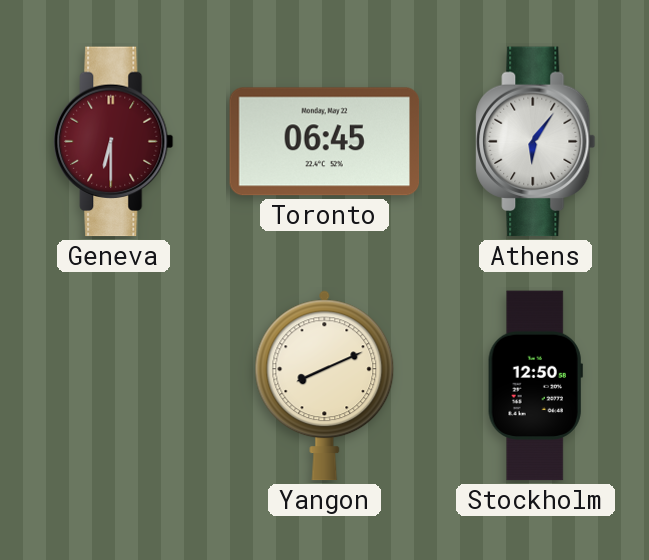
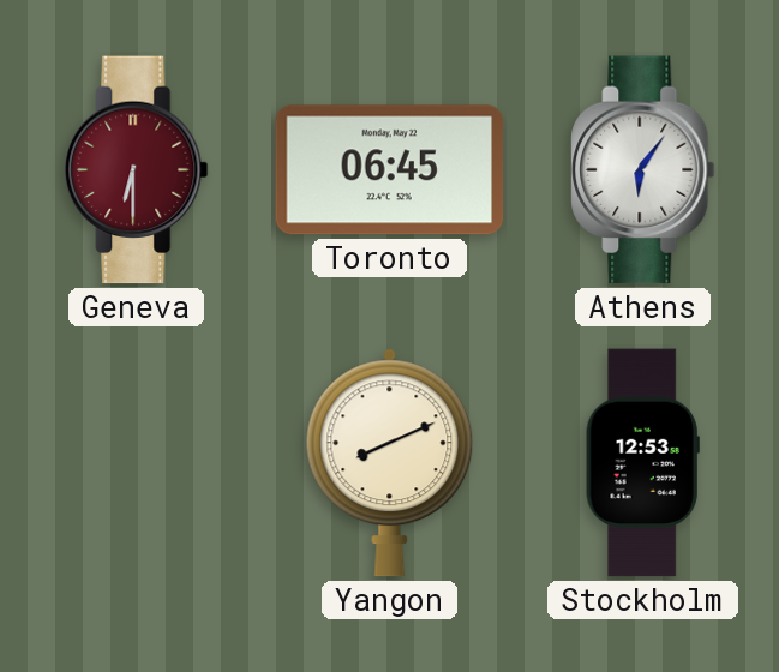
Stockholm: 12:50 -> 12:53 (642, 463)
